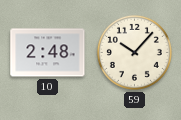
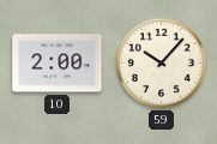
10: 2:48 -> 2:00 (58, 64)
